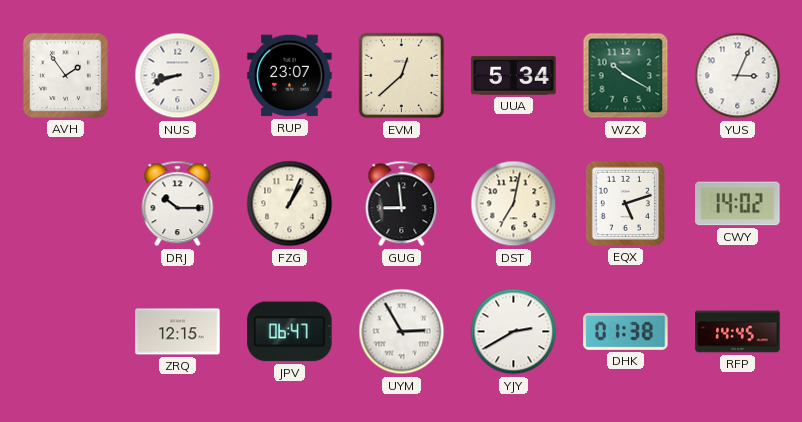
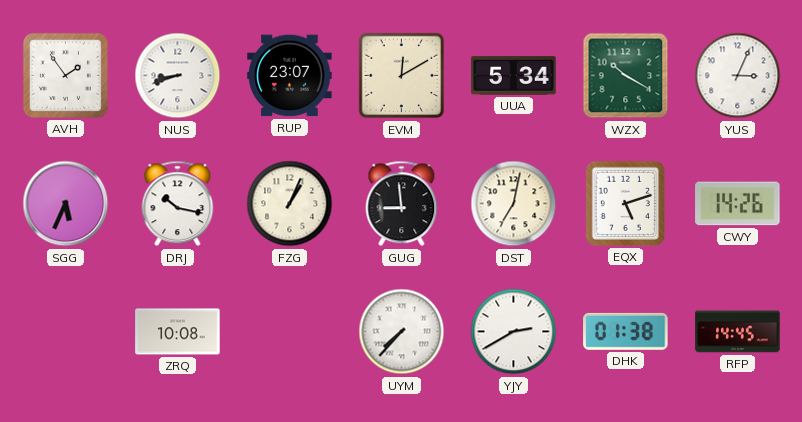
EVM: 12:38 -> 12:10 (402, 76)
SGG: none -> 5:34 (66, 204)
DRJ: 10:15 -> 10:17 (178, 204)
CWY: 14:02 -> 14:26 (738, 204)
ZRQ: 12:15 -> 10:08 (178, 332)
JPV: 06:47 -> none (290, 332)
UYM: 2:55 -> 7:37 (402, 332)
